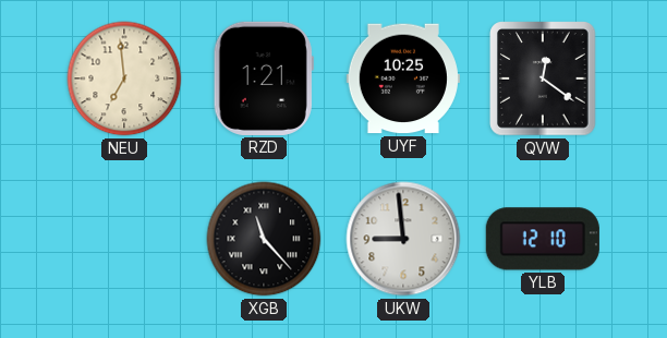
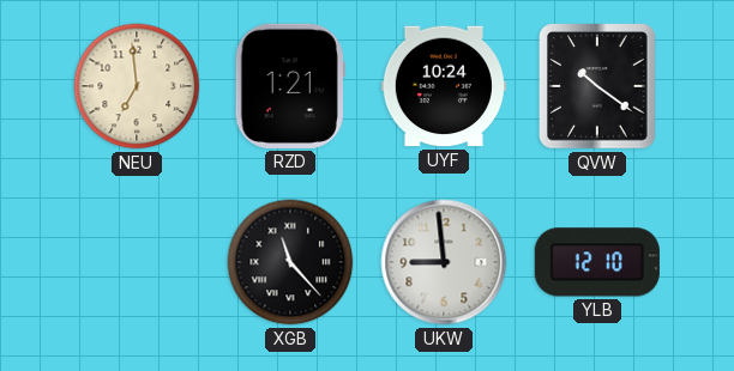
UYF: 10:25 -> 10:24 (444, 86)
QVW: 12:21 -> 10:21 (597, 86)
